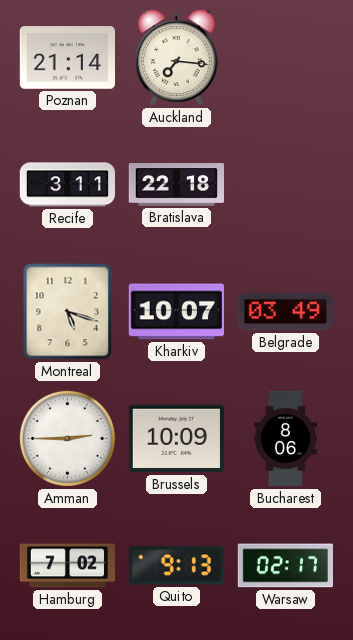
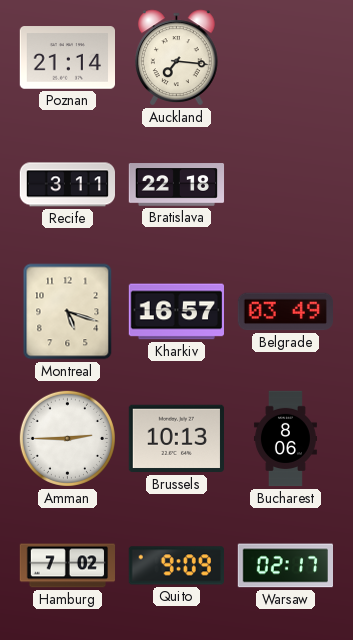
Kharkiv: 10:07 -> 16:57 (176, 312)
Brussels: 10:09 -> 10:13 (176, 439)
Quito: 9:13 -> 9:09 (176, 566)
